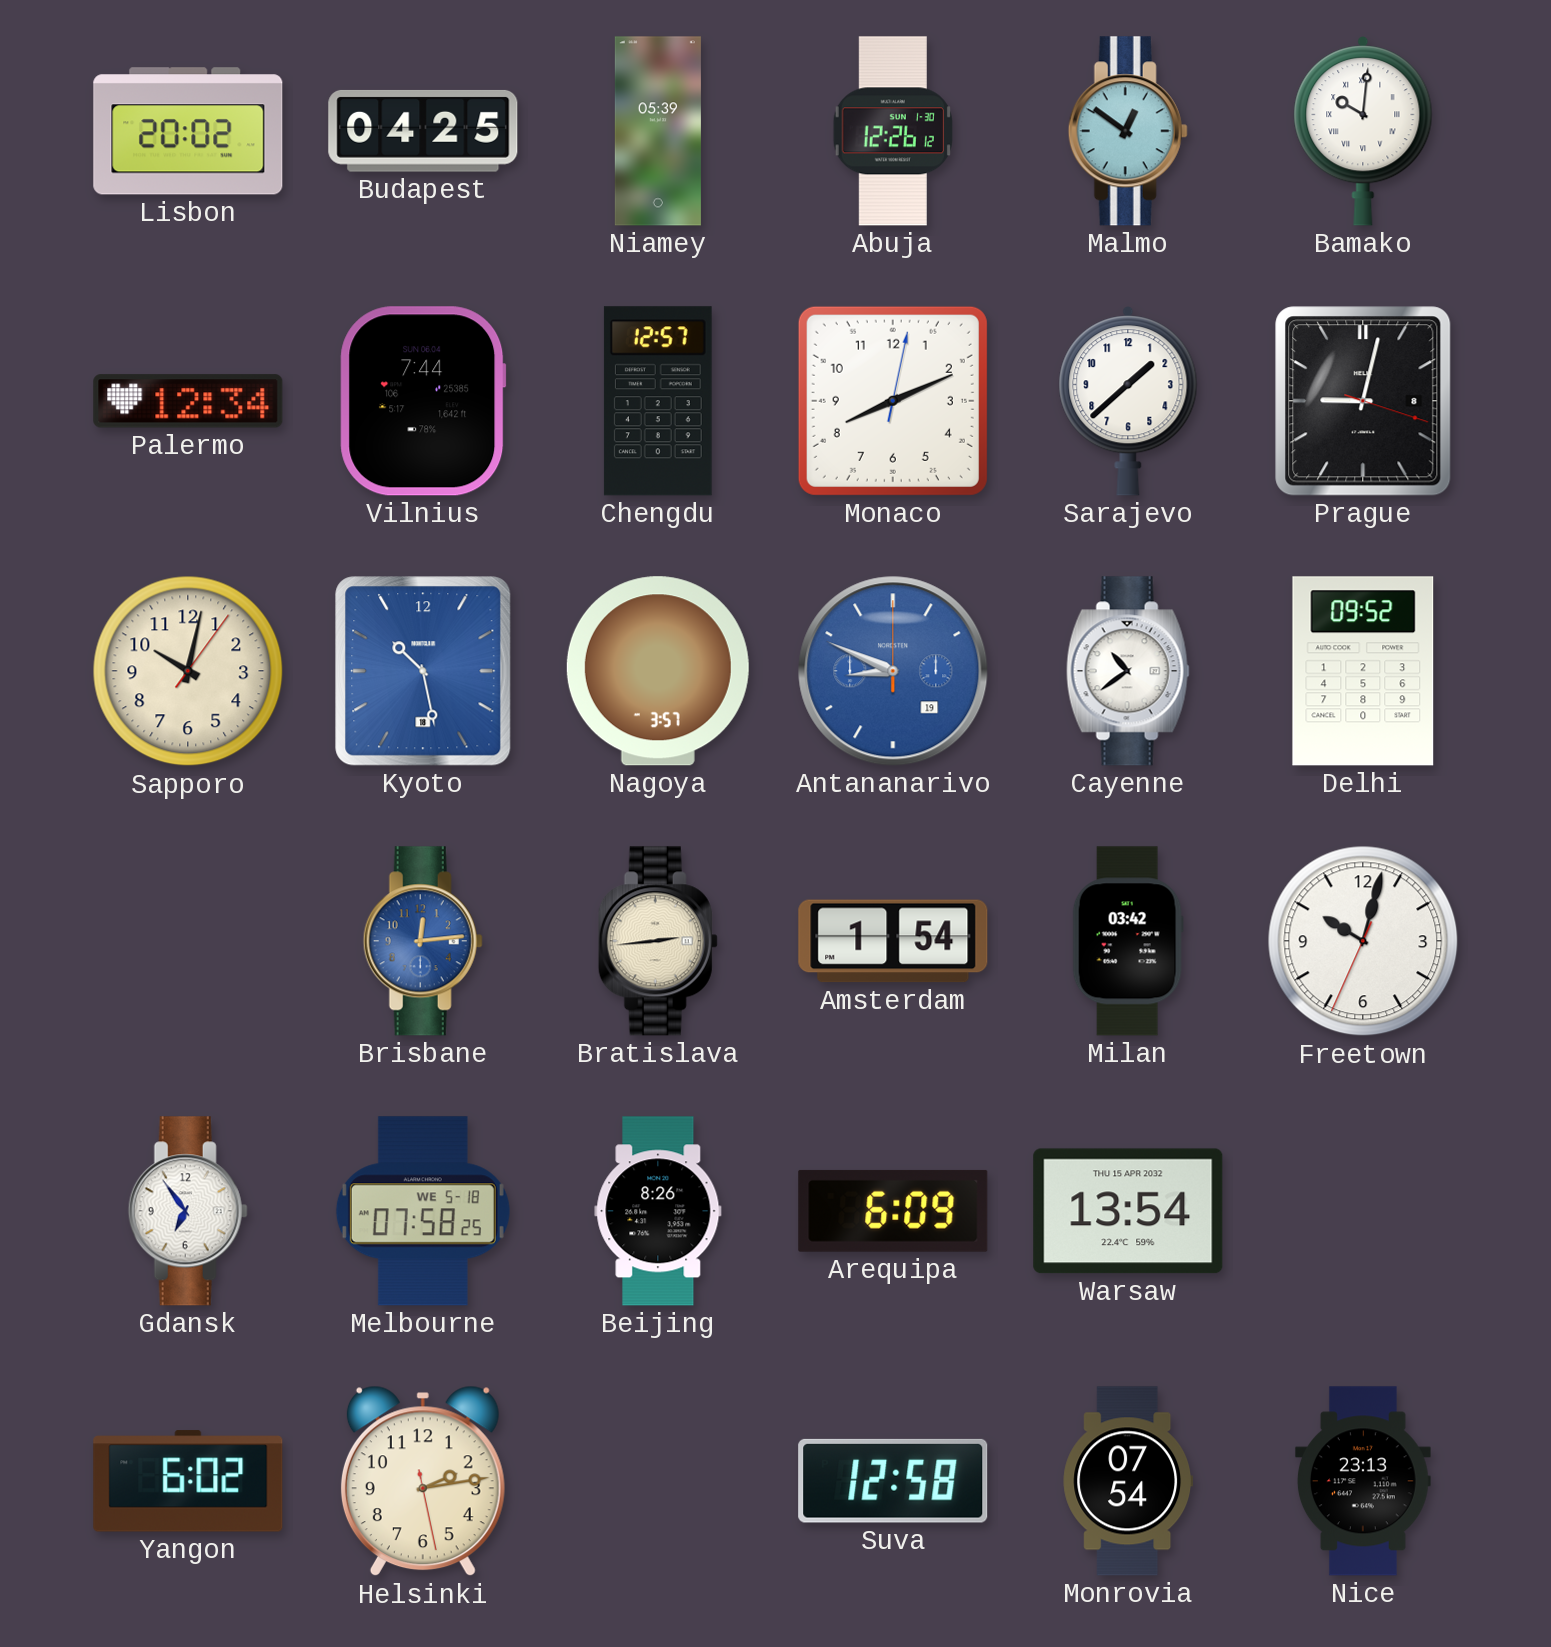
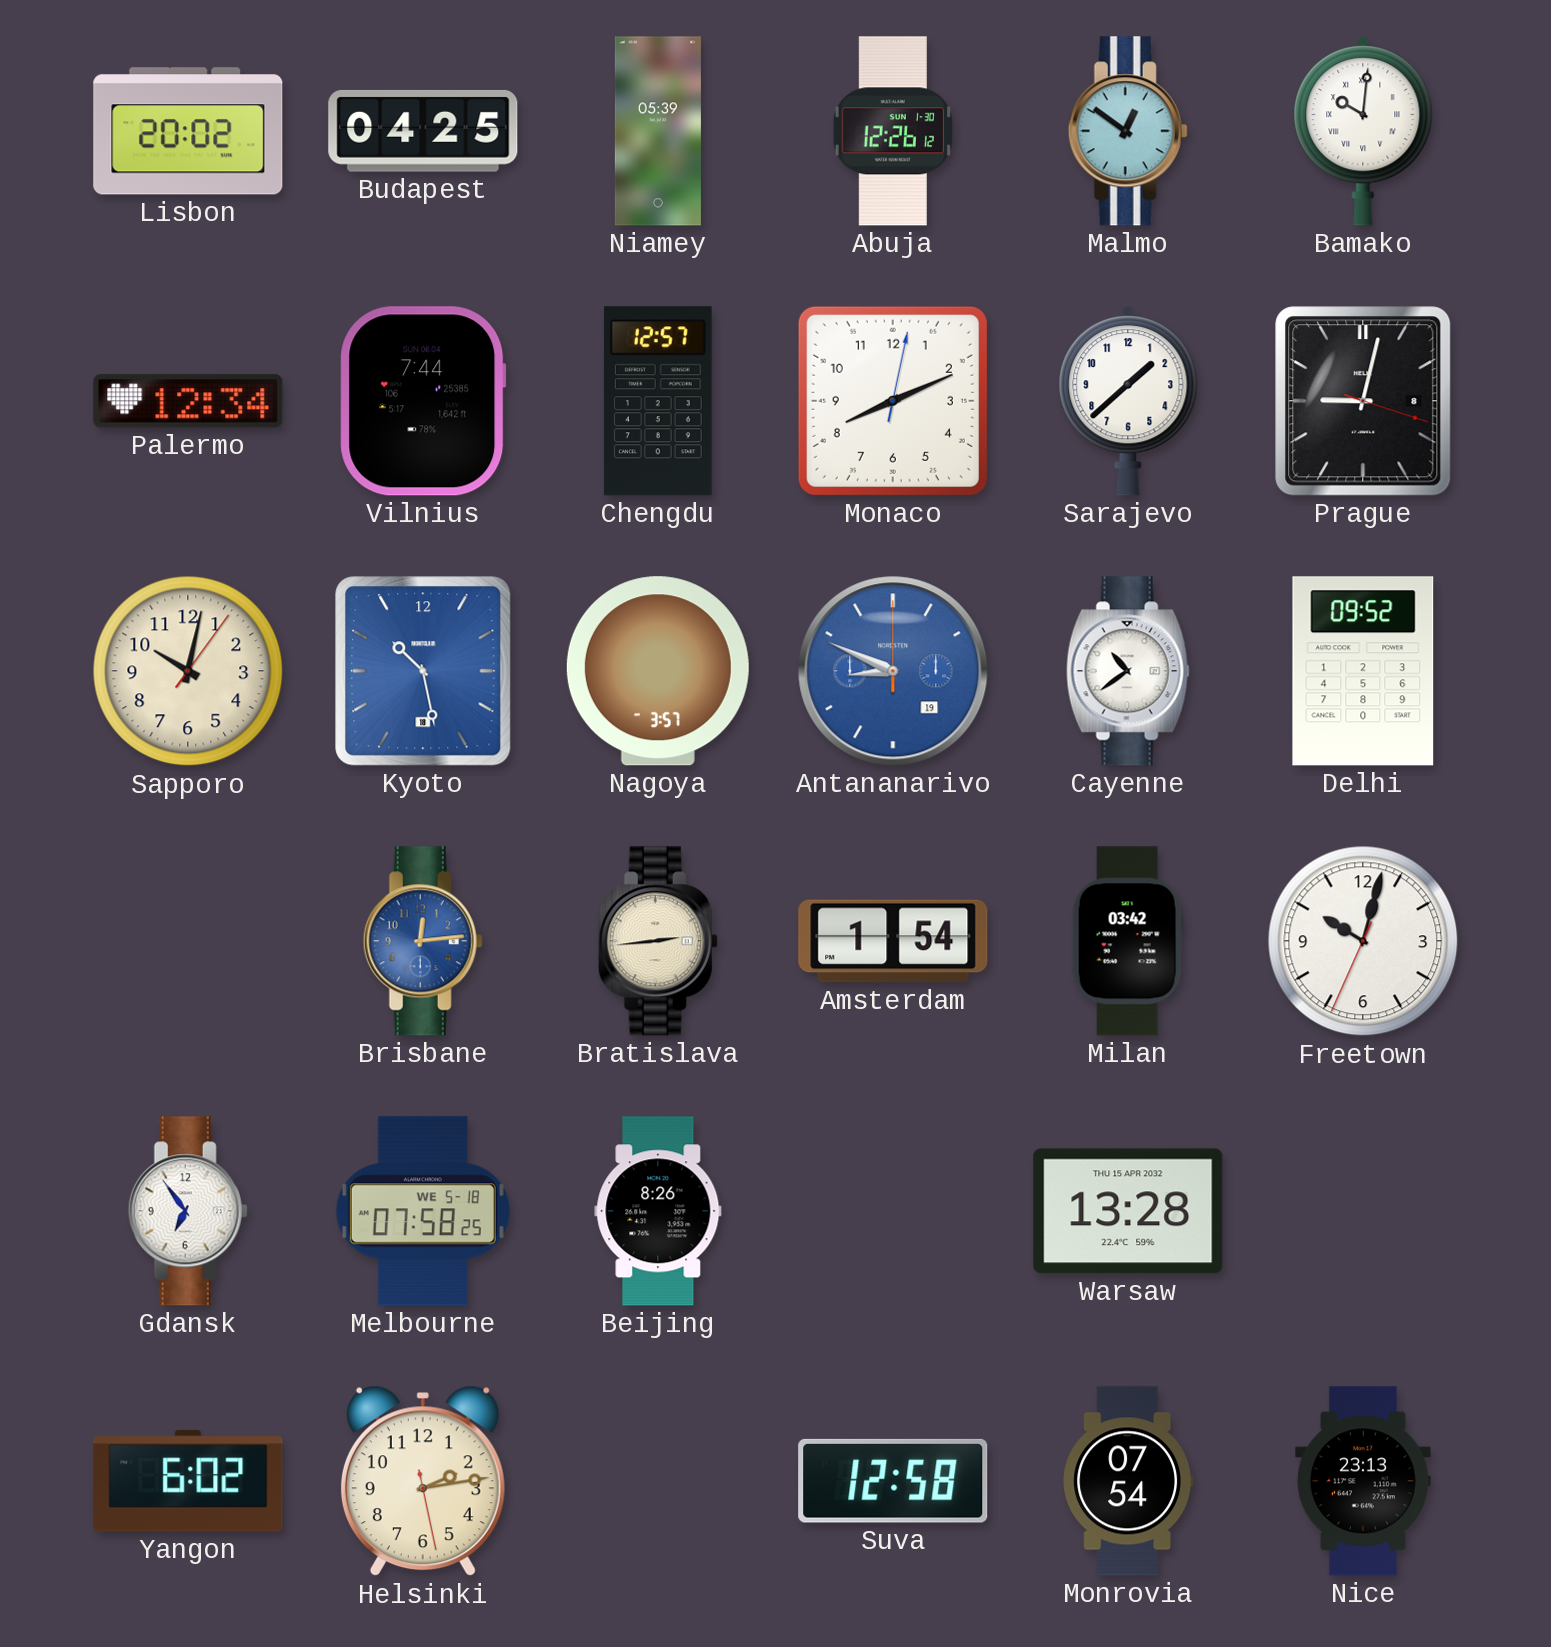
Arequipa: 6:09 -> none (893, 1211)
Warsaw: 13:54 -> 13:28 (1128, 1211)
